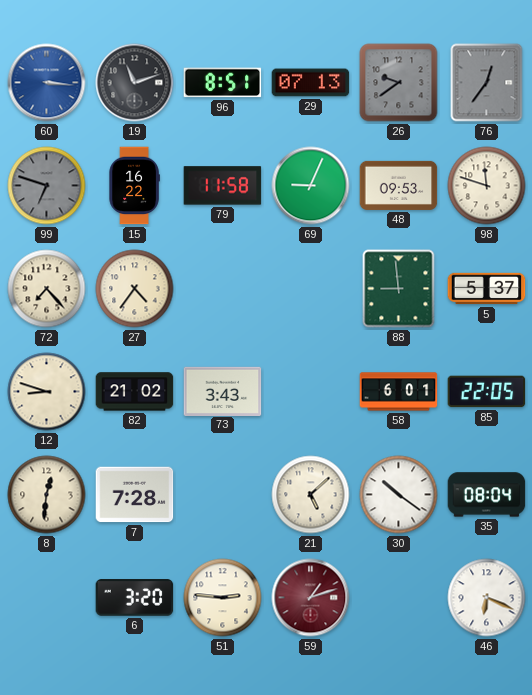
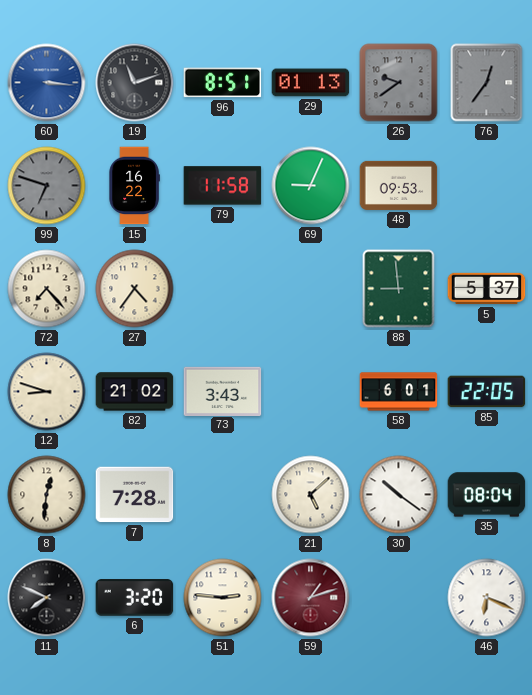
29: 07:13 -> 01:13 (311, 83)
98: 11:48 -> none (487, 186)
11: none -> 7:49 (47, 598)
